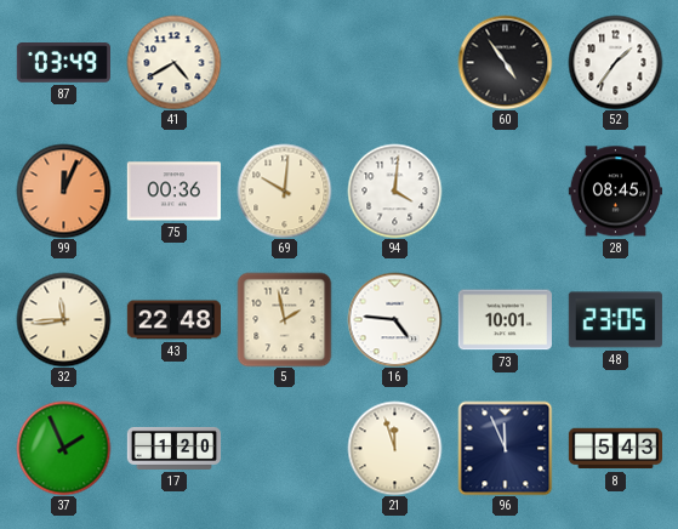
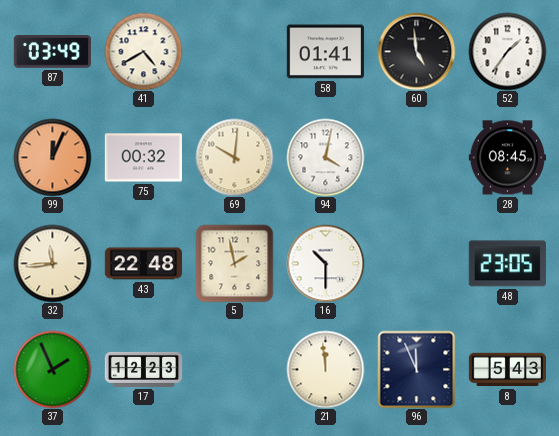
58: none -> 01:41 (325, 52)
60: 4:54 -> 4:59 (416, 51)
75: 00:36 -> 00:32 (143, 158)
94: 4:01 -> 4:02 (325, 157)
16: 4:46 -> 10:30 (325, 263)
73: 10:01 -> none (505, 320)
17: 1:20 -> 12:23 (143, 369)
21: 11:57 -> 11:59 (325, 369)
